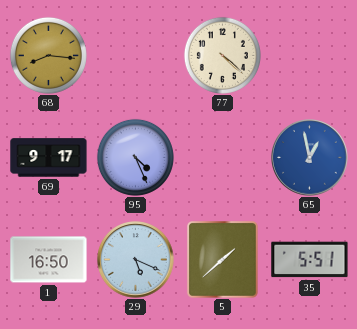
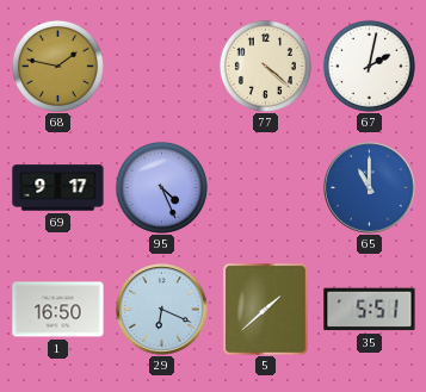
68: 8:16 -> 1:47 (57, 66)
67: none -> 2:02 (369, 66)
65: 12:58 -> 11:00 (370, 188)
29: 5:19 -> 6:19 (162, 310)
